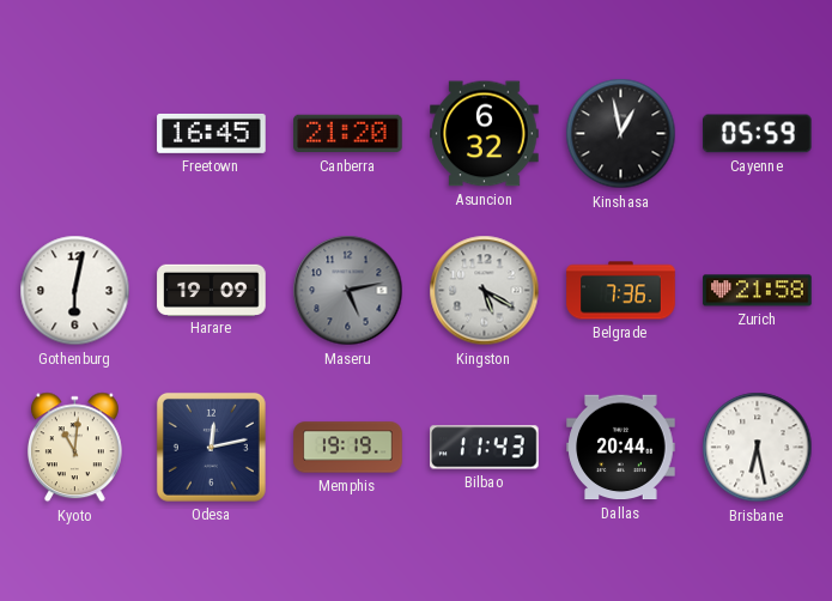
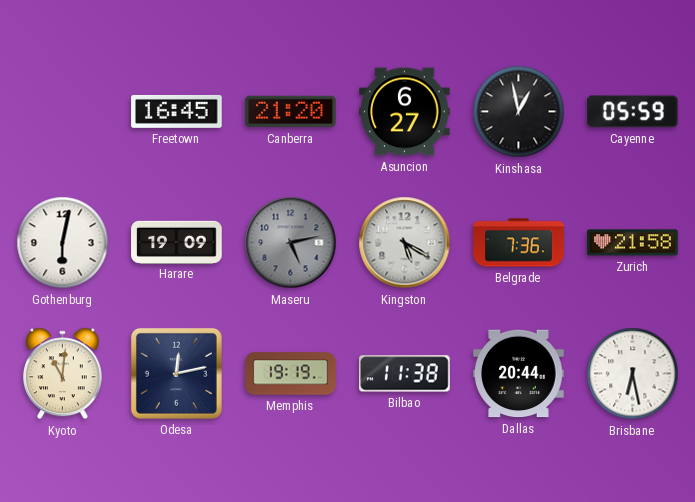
Asuncion: 6:32 -> 6:27 (405, 112)
Bilbao: 11:43 -> 11:38 (405, 374)
